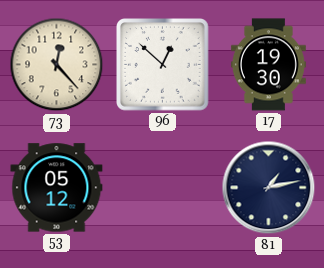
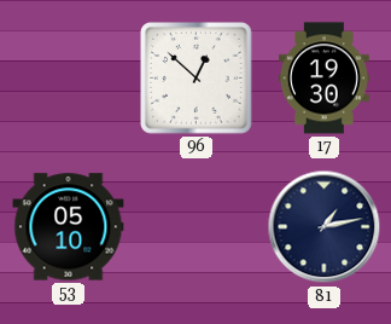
73: 12:23 -> none (57, 65)
53: 05:12 -> 05:10 (69, 227)
